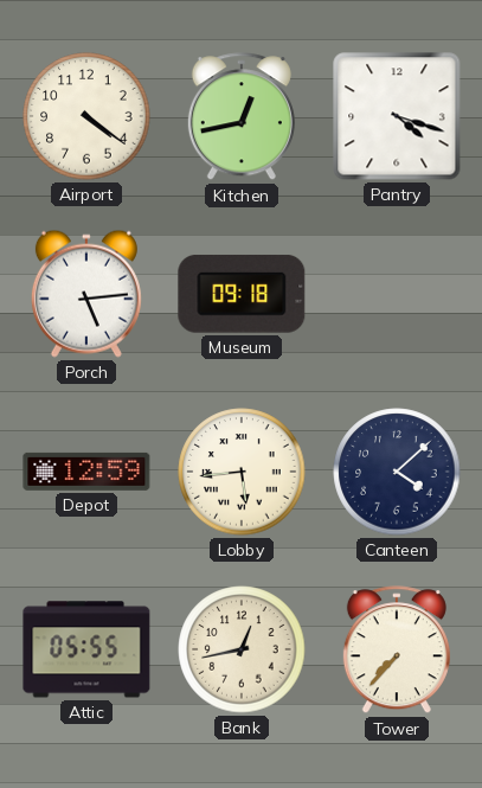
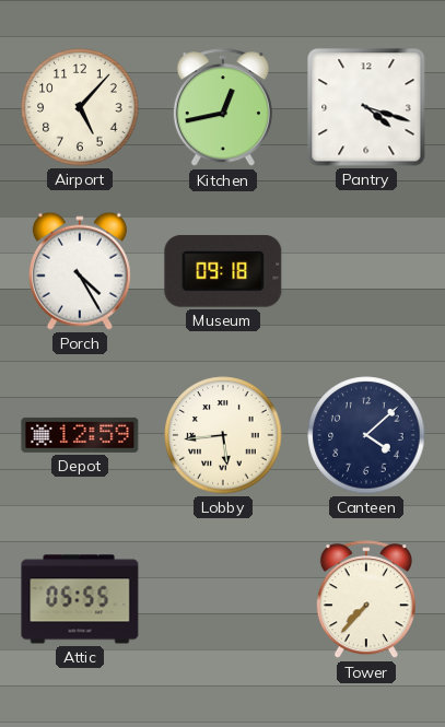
Airport: 4:21 -> 5:07 (80, 107)
Porch: 5:14 -> 4:25 (80, 271)
Bank: 12:43 -> none (242, 649)
